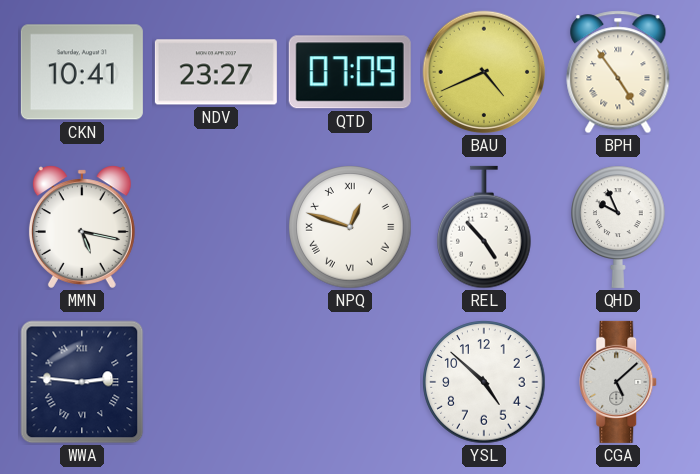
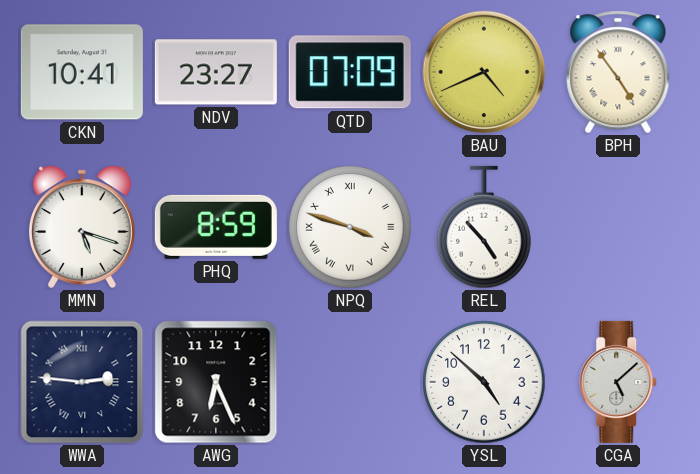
MMN: 5:17 -> 5:18 (82, 227)
PHQ: none -> 8:59 (216, 227)
NPQ: 12:48 -> 3:48 (350, 227)
QHD: 9:56 -> none (618, 227)
AWG: none -> 6:26 (216, 382)
